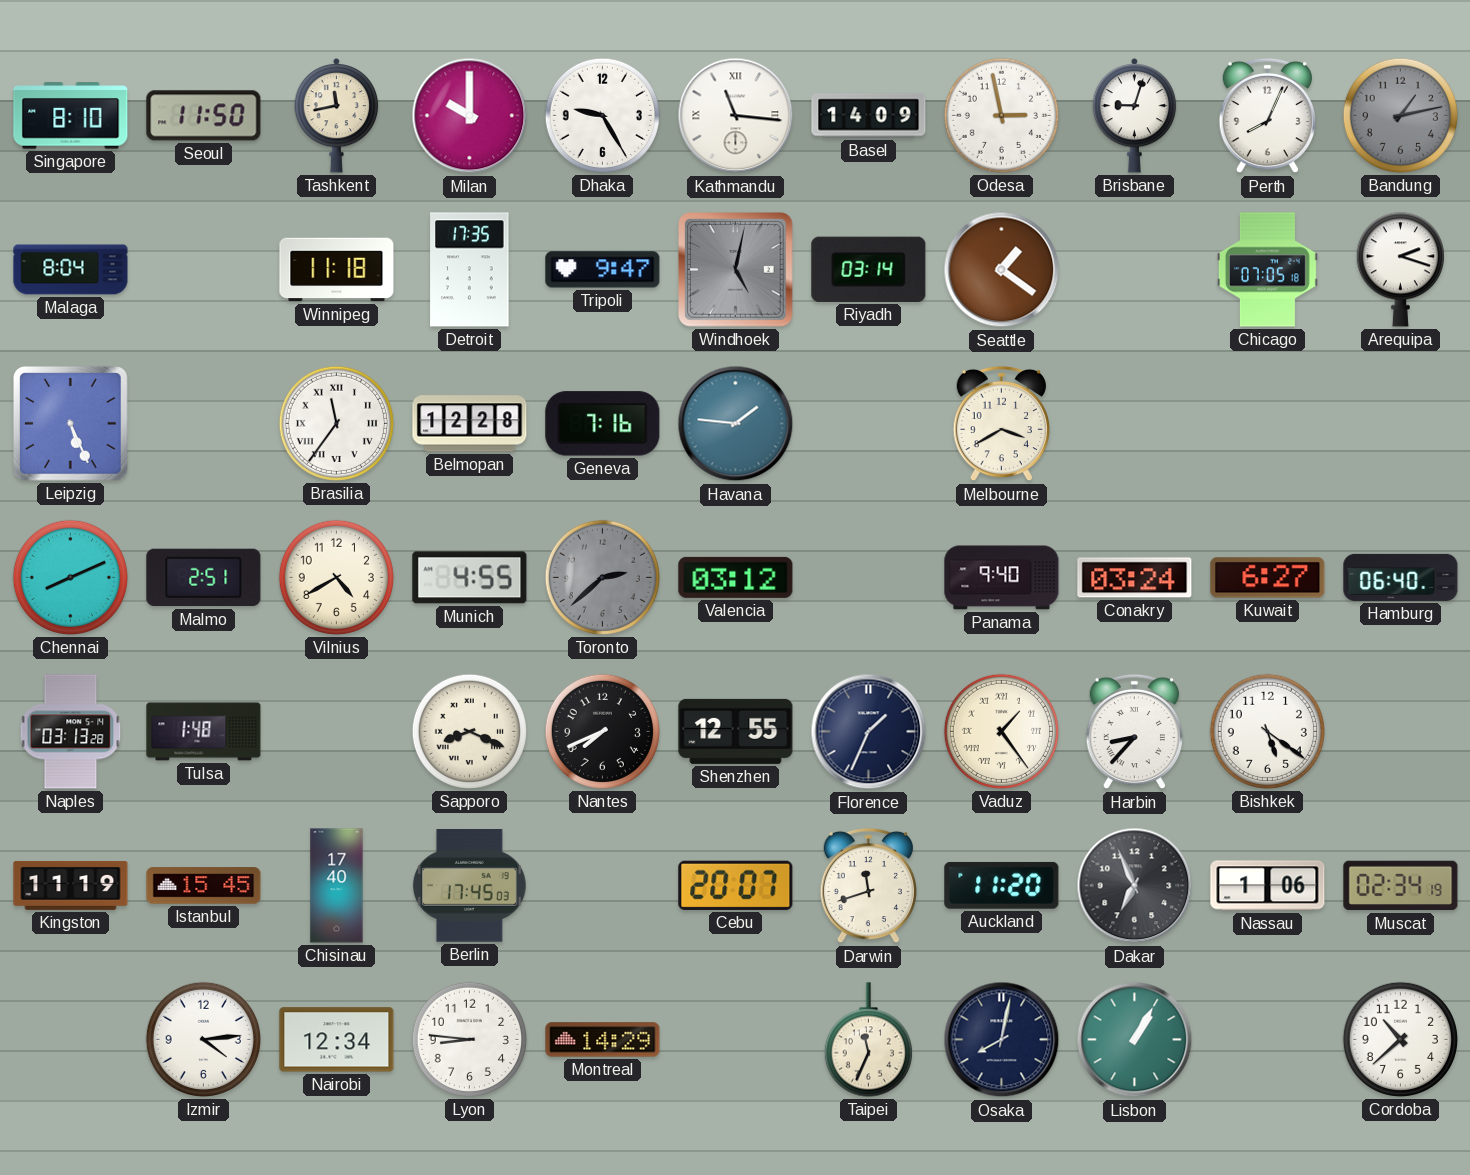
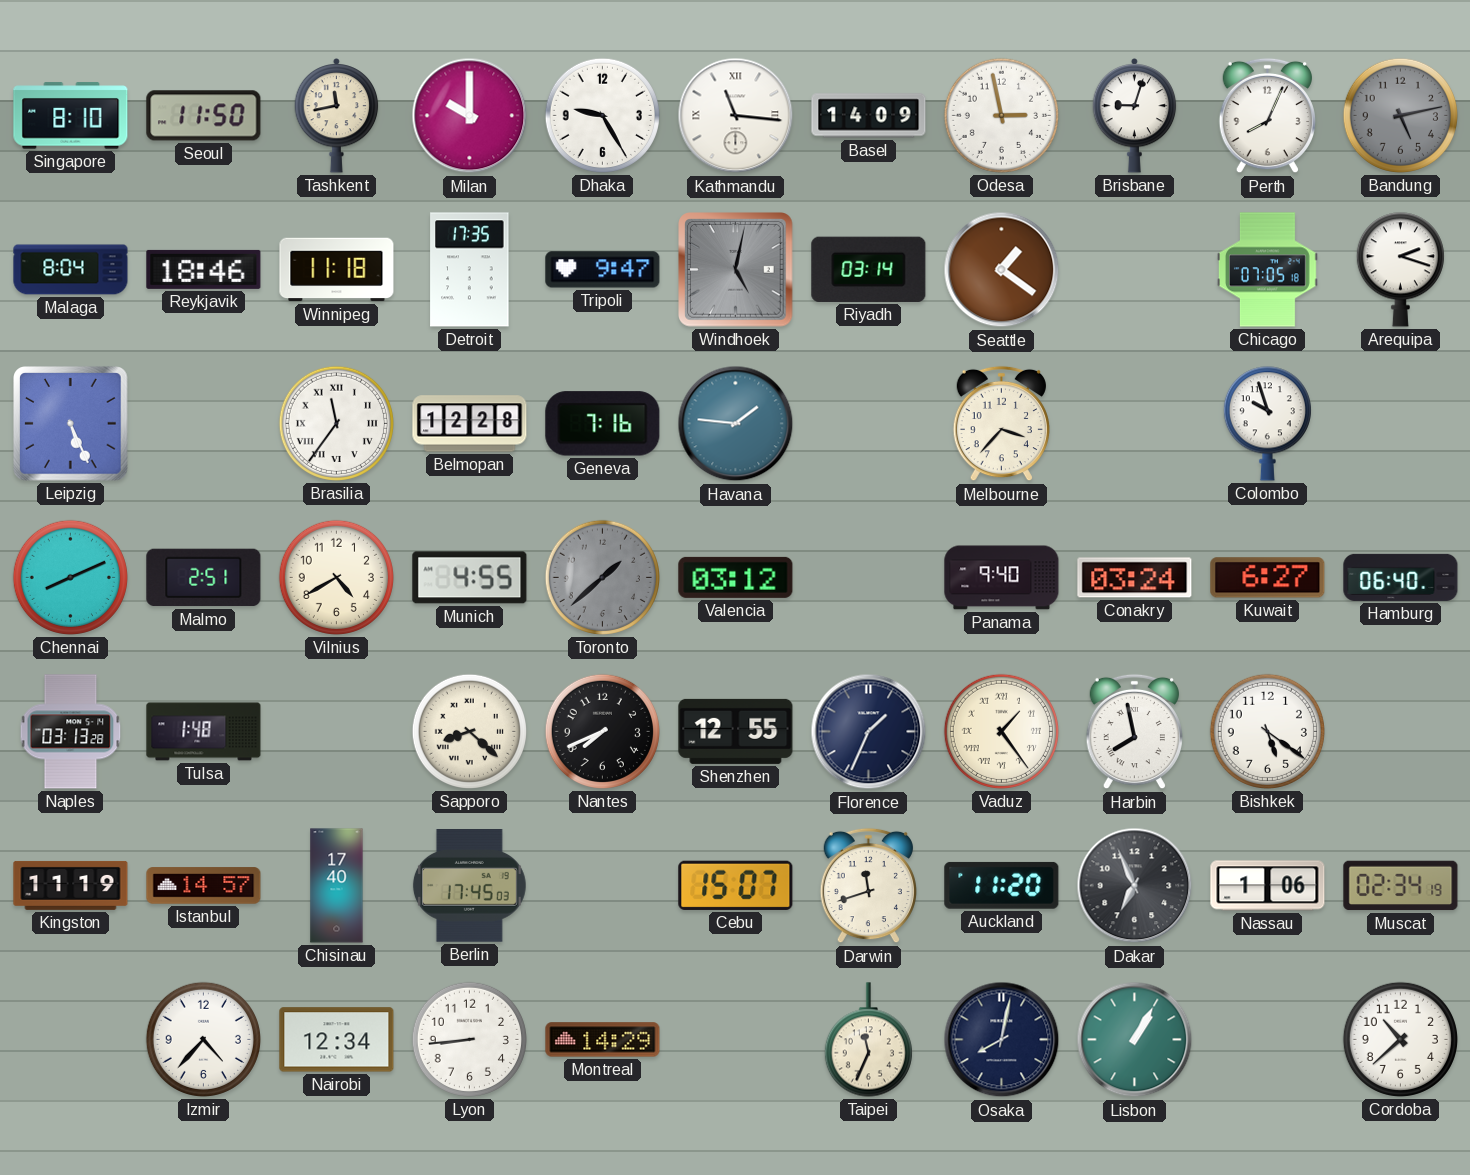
Bandung: 1:13 -> 5:13 (1400, 115)
Reykjavik: none -> 18:46 (204, 269)
Melbourne: 3:40 -> 3:37 (1001, 424)
Colombo: none -> 9:57 (1267, 424)
Toronto: 2:38 -> 1:38 (602, 577)
Sapporo: 8:19 -> 8:22 (469, 731)
Harbin: 8:37 -> 7:58 (1134, 732)
Istanbul: 15:45 -> 14:57 (204, 886)
Cebu: 20:07 -> 15:07 (736, 885)
Izmir: 4:14 -> 4:37 (203, 1039)
Lyon: 8:46 -> 8:44 (469, 1039)
